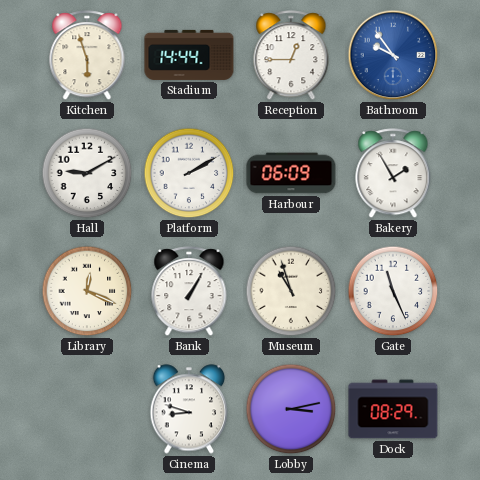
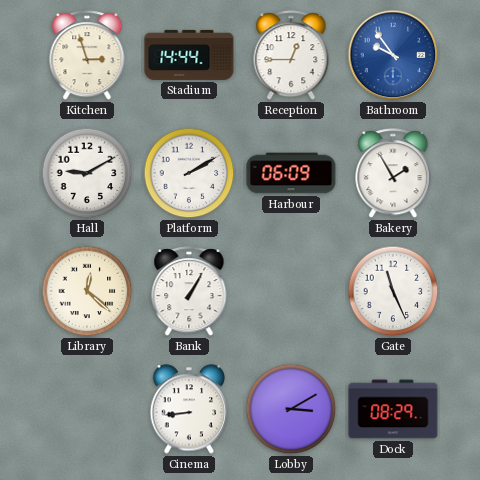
Kitchen: 5:57 -> 2:57 (87, 56)
Library: 12:19 -> 12:22 (87, 291)
Museum: 10:57 -> none (291, 291)
Cinema: 8:48 -> 8:44 (189, 409)
Lobby: 3:13 -> 3:10 (291, 409)
